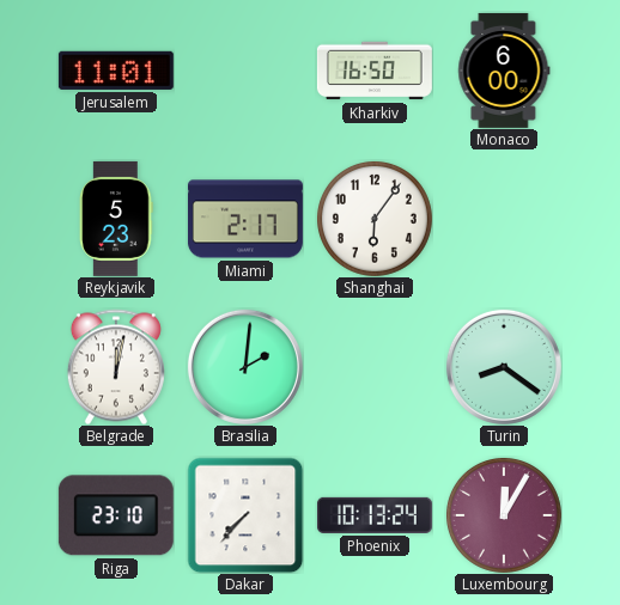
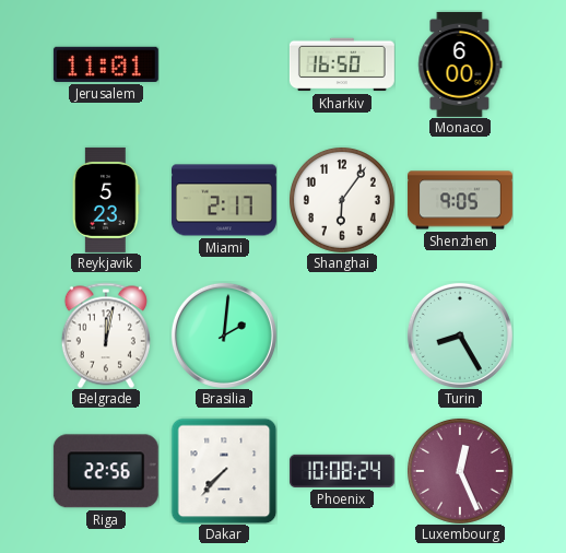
Shenzhen: none -> 9:05 (460, 200)
Turin: 8:21 -> 8:25 (460, 336)
Riga: 23:10 -> 22:56 (106, 471)
Phoenix: 10:13 -> 10:08 (342, 471)
Luxembourg: 12:05 -> 12:26 (460, 471)
